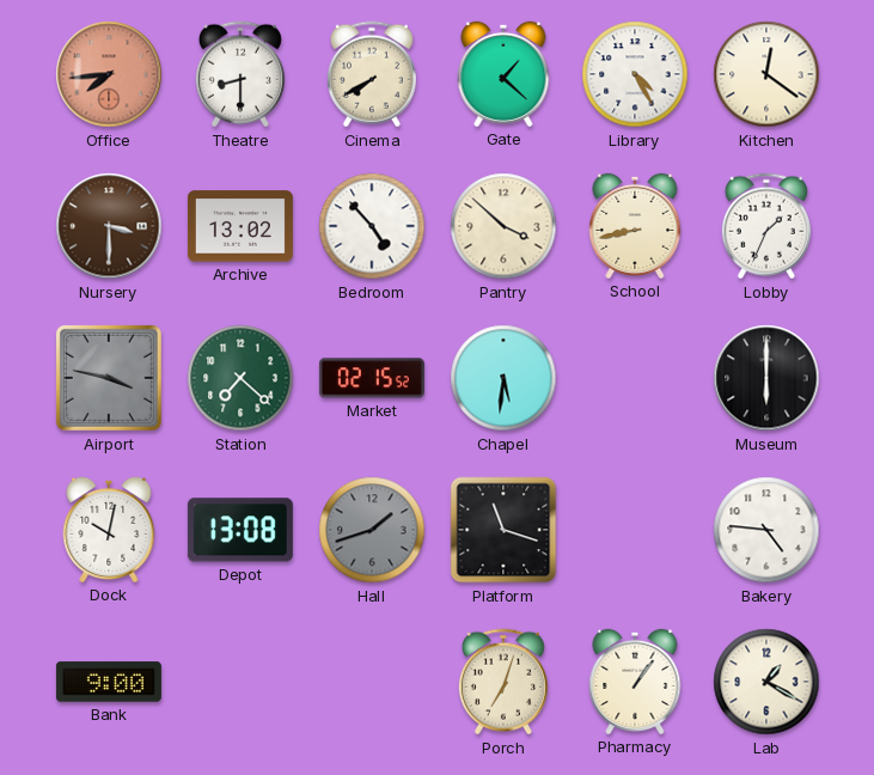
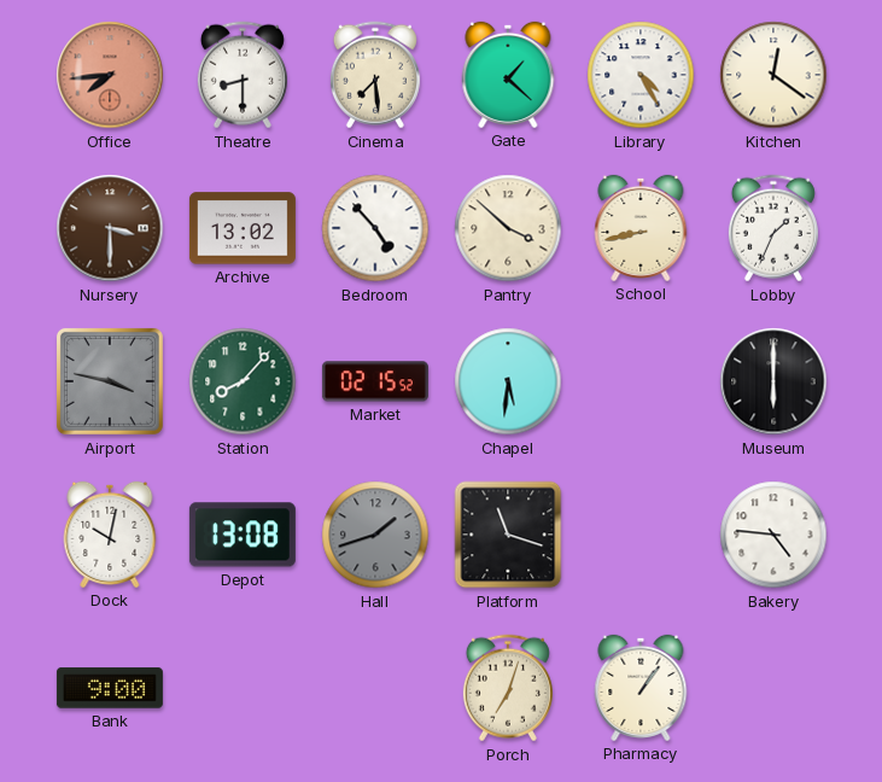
Cinema: 7:40 -> 7:29 (375, 75)
Station: 7:22 -> 8:07 (243, 381)
Lab: 1:20 -> none (766, 682)
